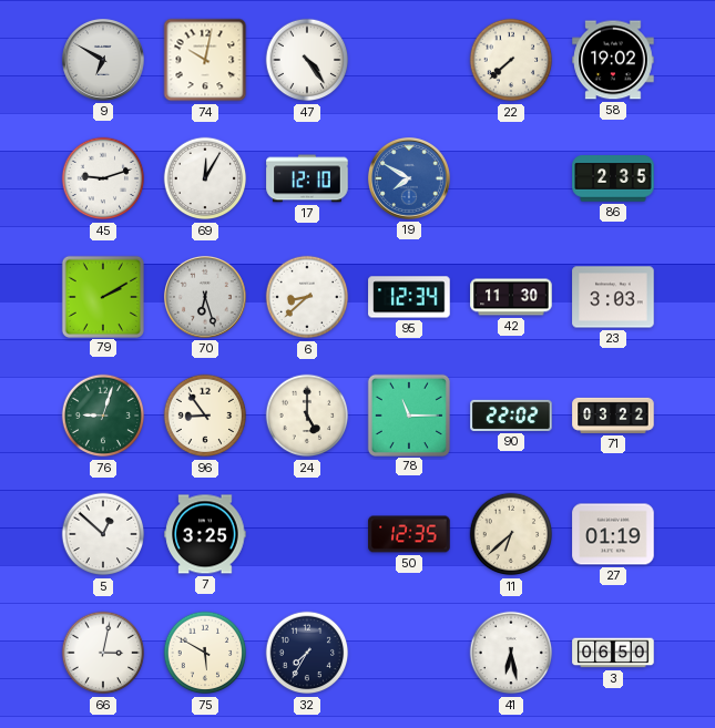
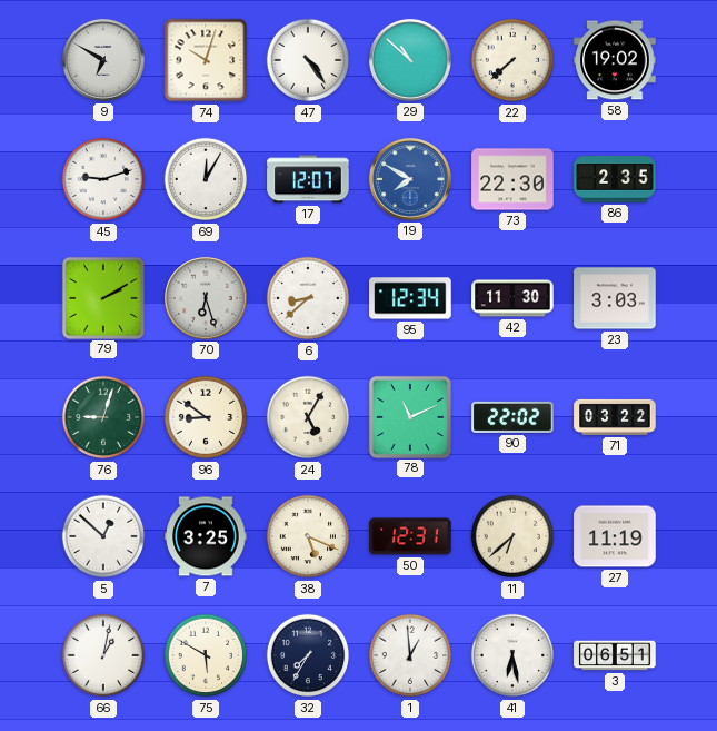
74: 10:02 -> 10:03 (206, 60)
29: none -> 10:52 (410, 60)
17: 12:10 -> 12:07 (308, 179)
73: none -> 22:30 (512, 179)
96: 8:54 -> 8:51 (206, 417)
24: 5:00 -> 5:05 (308, 417)
78: 11:15 -> 11:11 (409, 416)
38: none -> 5:19 (308, 536)
50: 12:35 -> 12:31 (410, 536)
27: 01:19 -> 11:19 (615, 536)
66: 3:02 -> 1:02 (103, 655)
1: none -> 12:59 (410, 655)
3: 06:50 -> 06:51 (615, 655)
